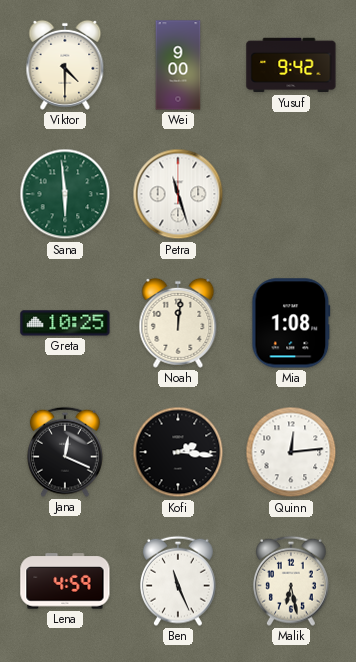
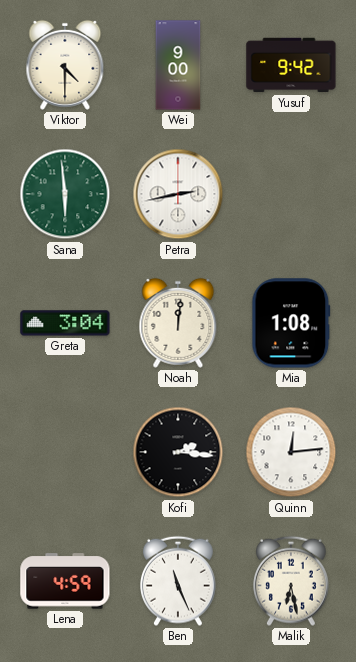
Petra: 11:27 -> 2:43 (178, 194)
Greta: 10:25 -> 3:04 (65, 323)
Jana: 12:19 -> none (66, 452)
